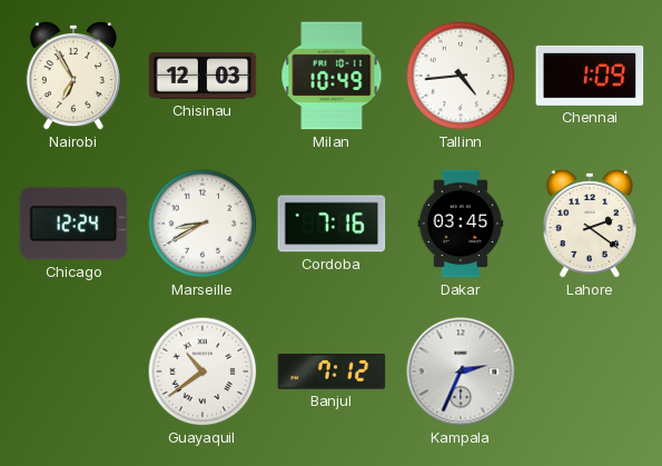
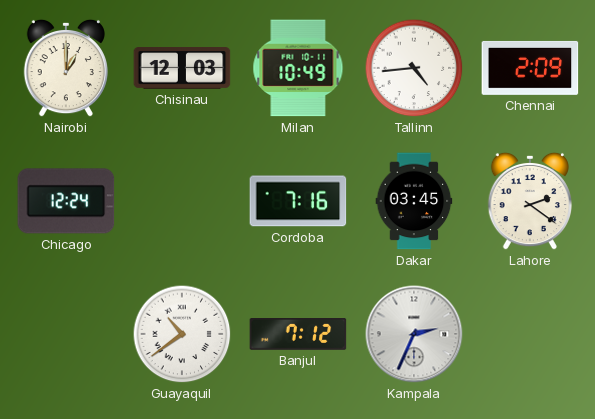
Nairobi: 6:55 -> 1:00 (65, 68)
Chennai: 1:09 -> 2:09 (530, 68)
Marseille: 8:40 -> none (202, 224)
